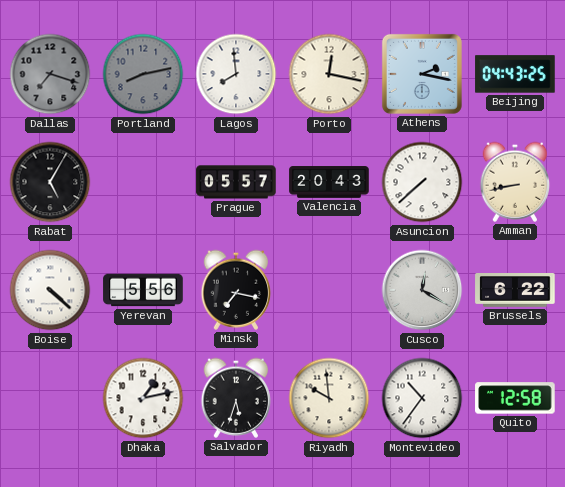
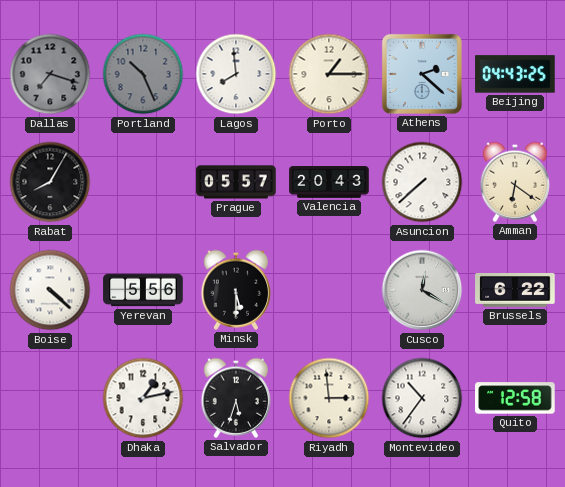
Portland: 8:13 -> 10:26 (143, 74)
Porto: 12:17 -> 1:15 (329, 74)
Athens: 2:17 -> 2:22 (422, 74)
Rabat: 5:05 -> 8:05 (50, 182)
Amman: 8:43 -> 6:21 (515, 182)
Minsk: 7:17 -> 5:30 (236, 290)
Riyadh: 9:59 -> 2:59 (329, 398)
